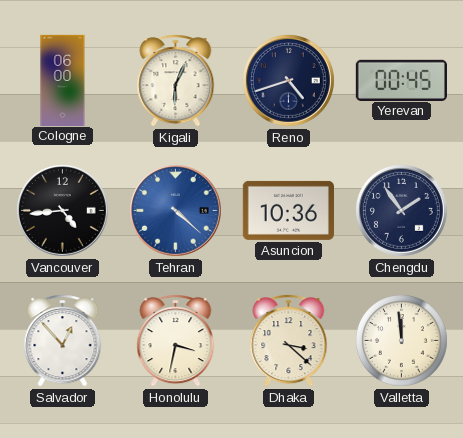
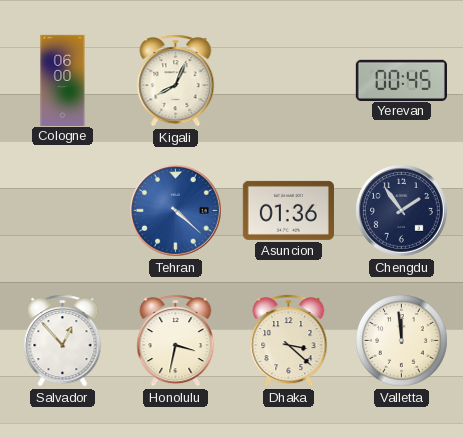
Kigali: 6:04 -> 8:04 (176, 81)
Reno: 4:42 -> none (288, 80)
Vancouver: 4:44 -> none (62, 210)
Asuncion: 10:36 -> 01:36 (288, 210)
